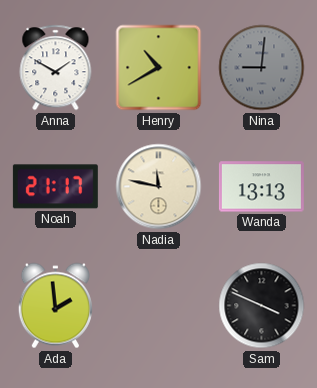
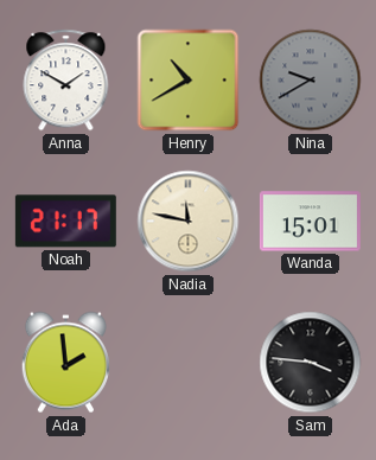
Nina: 9:01 -> 9:40 (311, 81)
Wanda: 13:13 -> 15:01 (310, 222)
Sam: 3:49 -> 3:46 (311, 363)
